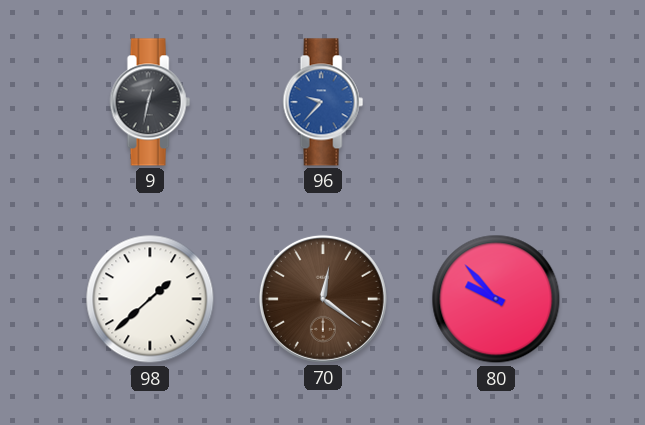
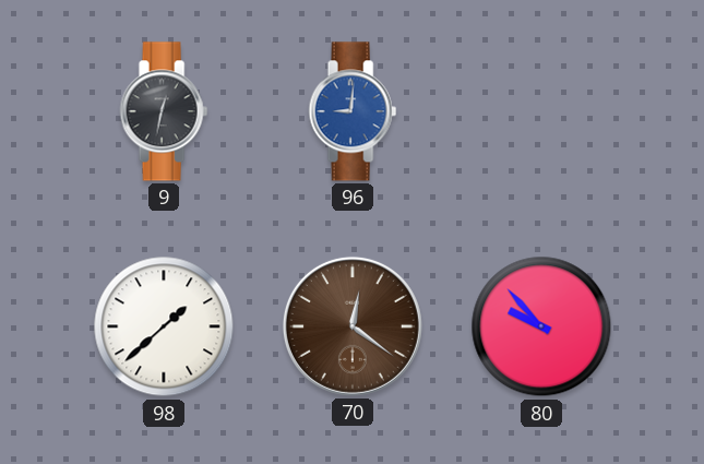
96: 9:37 -> 9:01 (353, 111)
